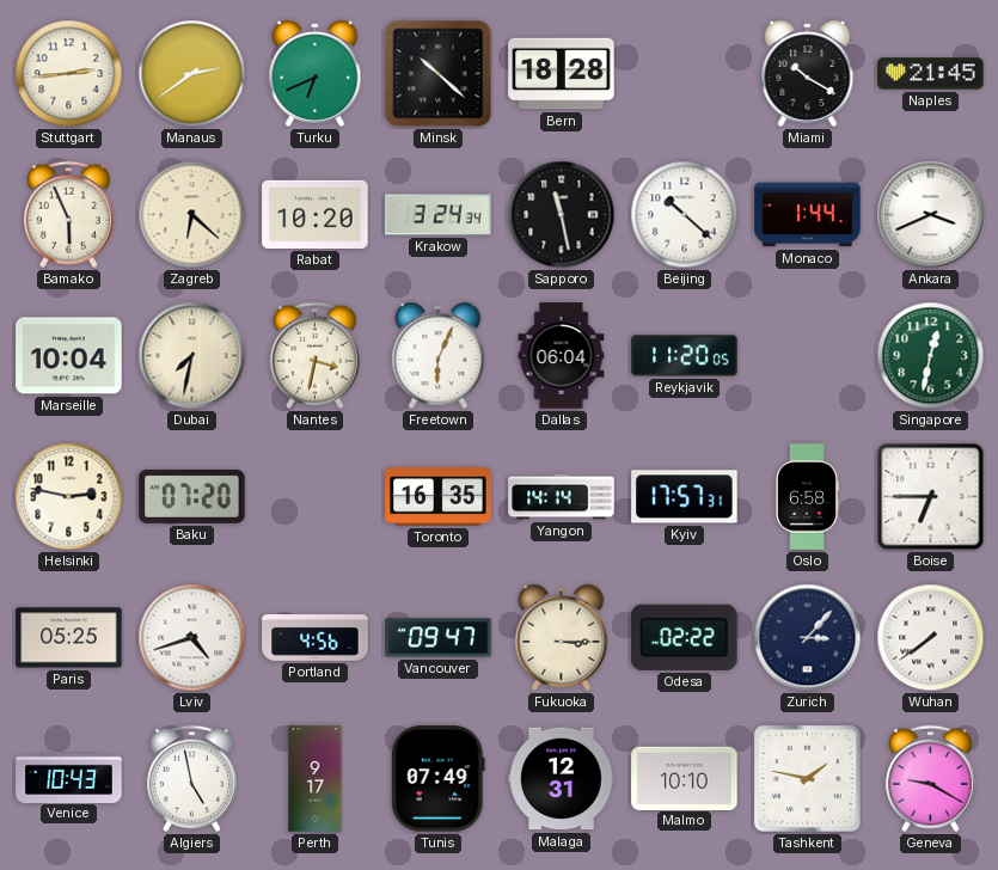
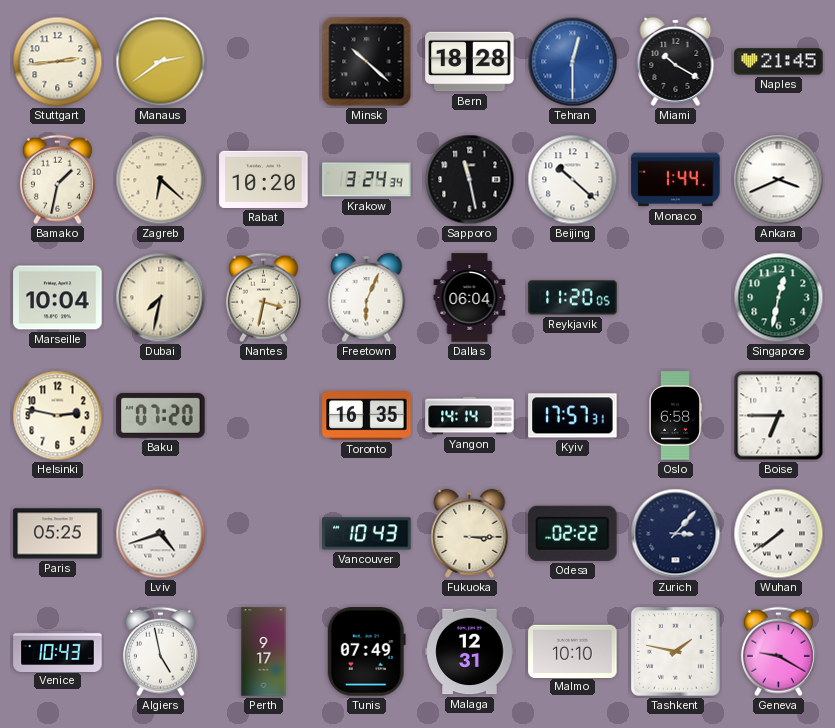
Turku: 6:41 -> none (316, 73)
Tehran: none -> 12:30 (573, 62)
Bamako: 5:56 -> 1:32 (57, 180)
Portland: 4:56 -> none (316, 638)
Vancouver: 09:47 -> 10:43 (367, 534)
